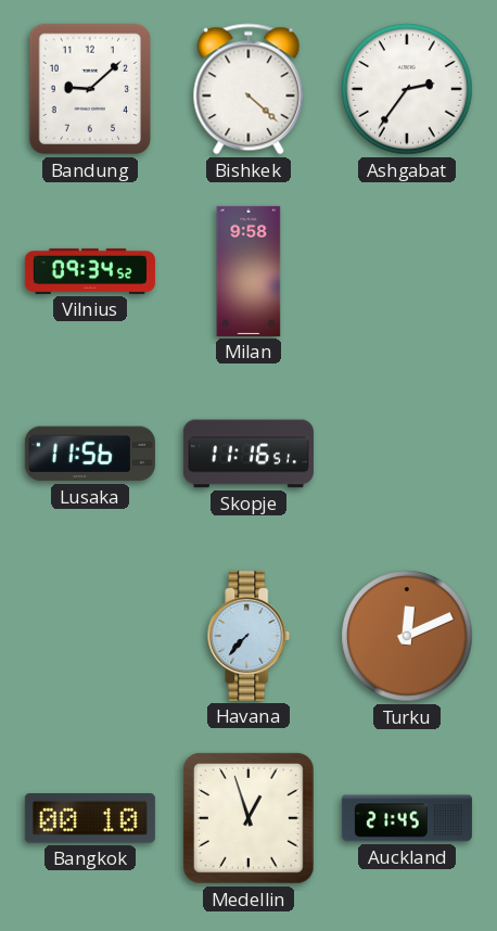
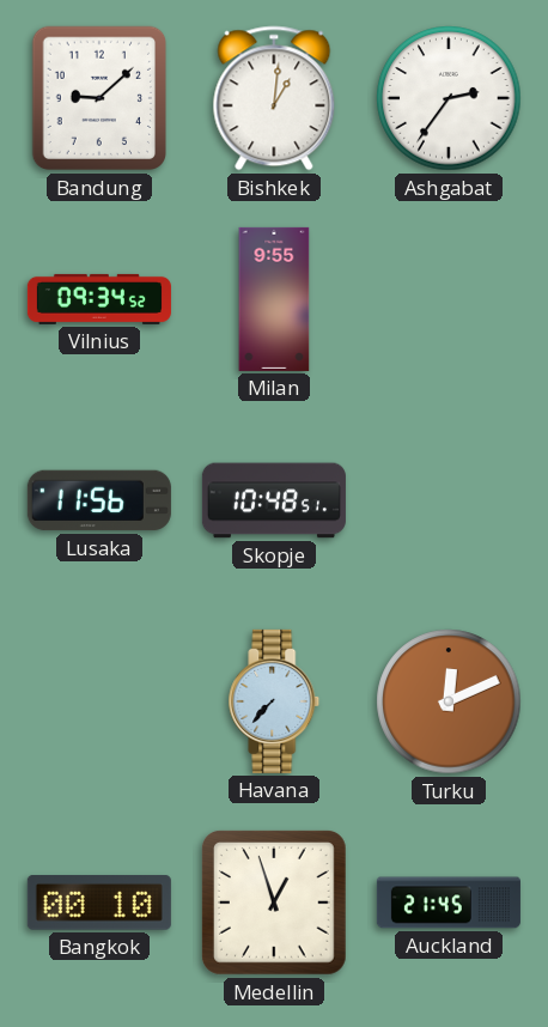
Bishkek: 4:22 -> 1:01 (274, 98)
Milan: 9:58 -> 9:55 (274, 299)
Skopje: 11:16 -> 10:48 (274, 500)
